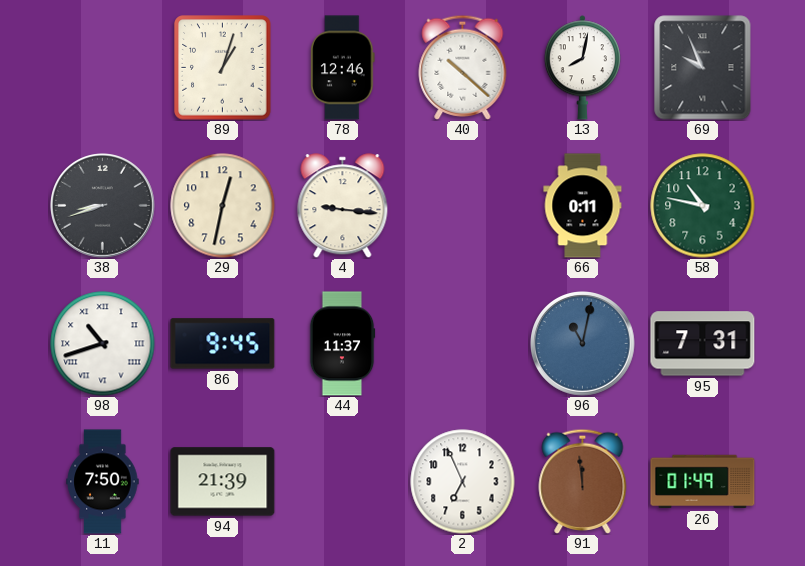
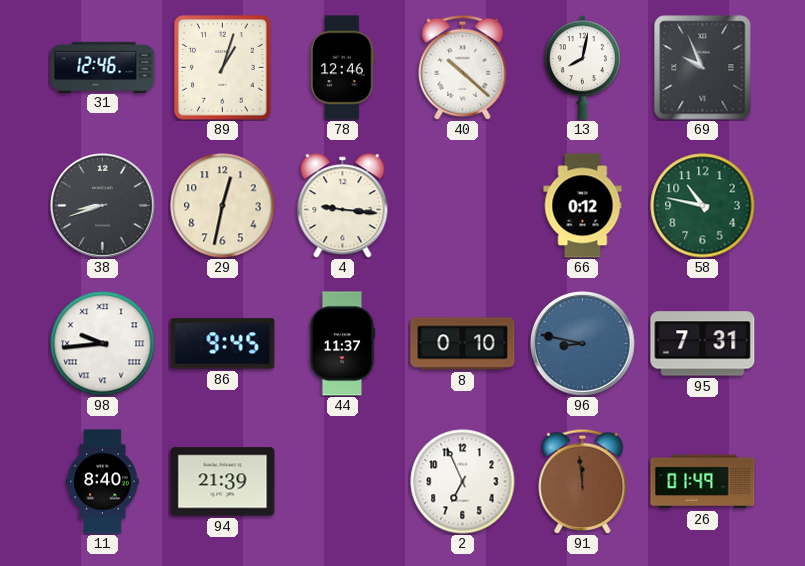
31: none -> 12:46 (103, 67)
66: 0:11 -> 0:12 (583, 206)
98: 10:42 -> 9:44 (103, 344)
8: none -> 0:10 (463, 344)
96: 11:02 -> 8:47 (583, 344)
11: 7:50 -> 8:40 (103, 482)
